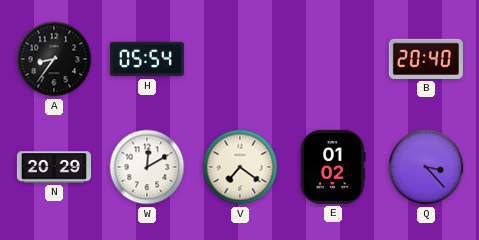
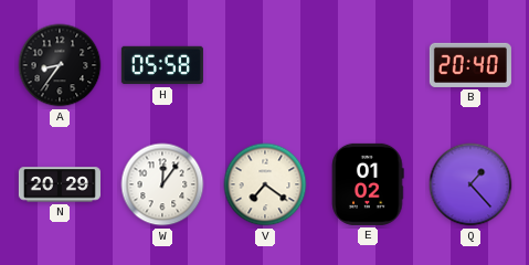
H: 05:54 -> 05:58 (162, 65)
W: 12:10 -> 12:06 (162, 184)
Q: 3:23 -> 1:23 (470, 184)
